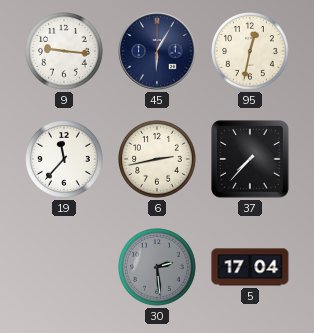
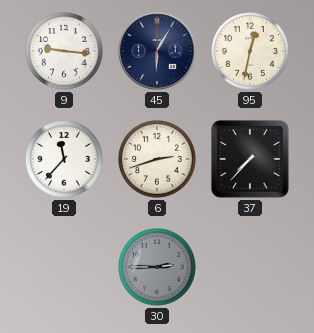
6: 2:43 -> 2:42 (158, 160)
30: 2:29 -> 2:45 (158, 268)
5: 17:04 -> none (250, 267)
